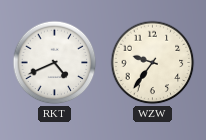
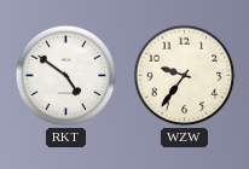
RKT: 4:41 -> 4:51 (66, 76)
